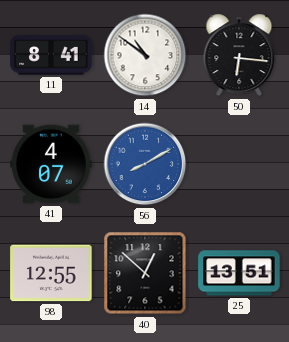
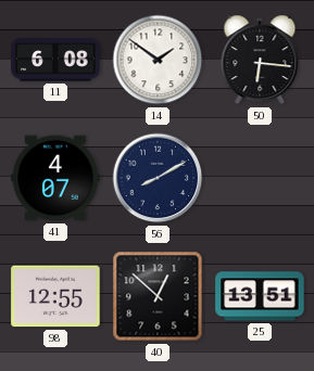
11: 8:41 -> 6:08 (55, 60)
14: 10:51 -> 1:51 (158, 60)
56 dial: blue -> navy (158, 178)
